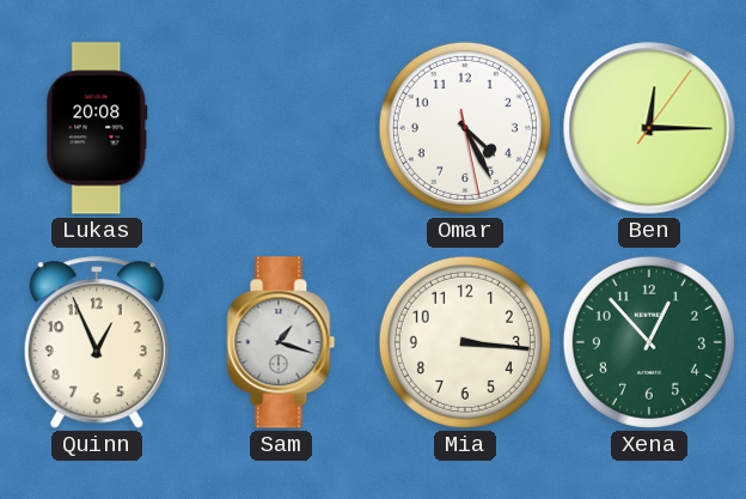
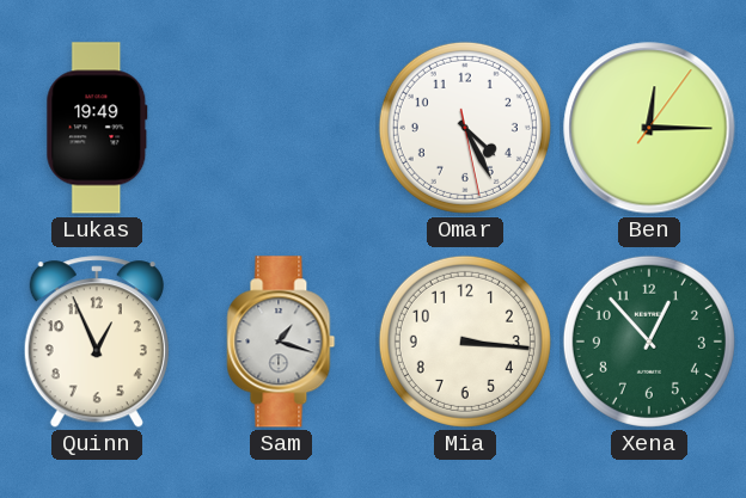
Lukas: 20:08 -> 19:49 (97, 128)
